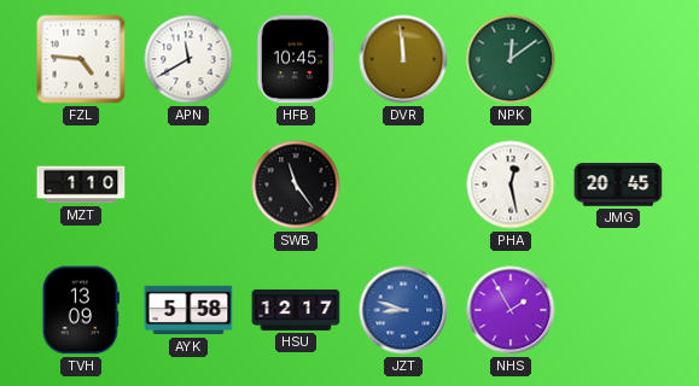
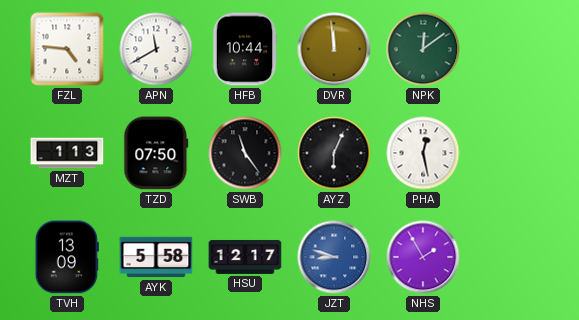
HFB: 10:45 -> 10:44 (245, 49)
MZT: 1:10 -> 1:13 (67, 153)
TZD: none -> 07:50 (156, 153)
AYZ: none -> 6:04 (334, 153)
JMG: 20:45 -> none (618, 185)
